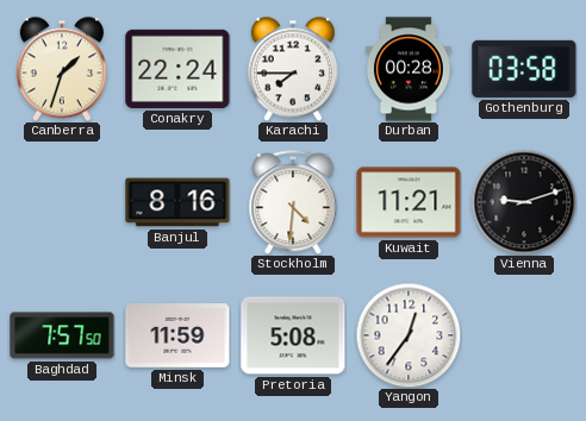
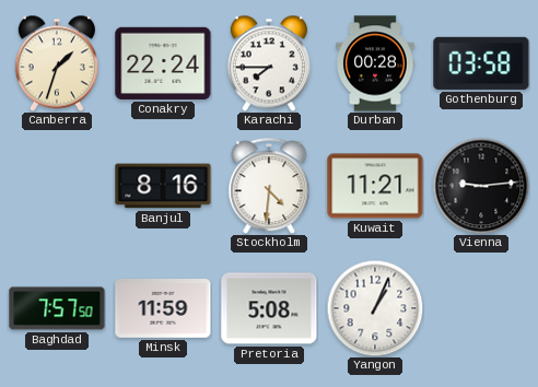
Vienna: 9:12 -> 9:14 (481, 186)
Yangon: 12:36 -> 1:04 (375, 308)
